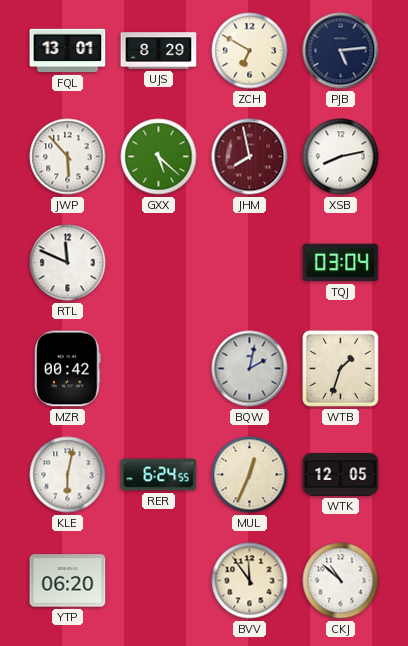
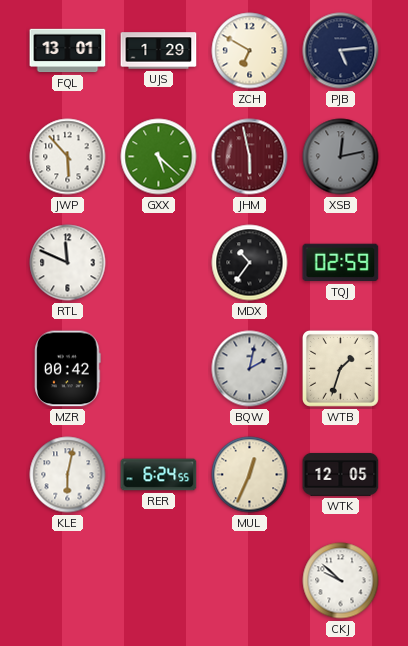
UJS: 8:29 -> 1:29 (159, 51)
JHM: 7:58 -> 5:58 (250, 157)
XSB: 8:13 -> 12:13 (341, 157)
XSB dial: white -> grey (341, 157)
MDX: none -> 10:36 (250, 263)
TQJ: 03:04 -> 02:59 (341, 263)
YTP: 06:20 -> none (68, 581)
BVV: 11:54 -> none (250, 581)
CKJ: 10:52 -> 9:52 (341, 581)
